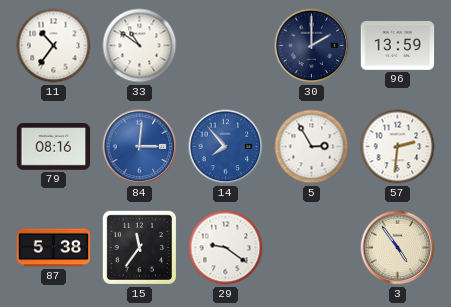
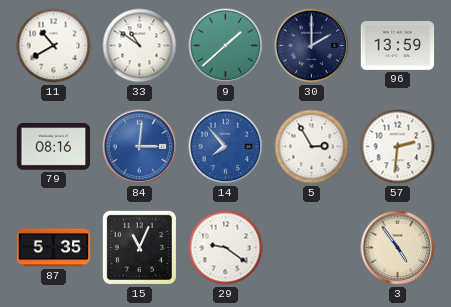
11: 10:36 -> 10:40 (54, 46)
9: none -> 1:38 (226, 46)
87: 5:38 -> 5:35 (54, 248)
15: 11:36 -> 11:04 (139, 247)
